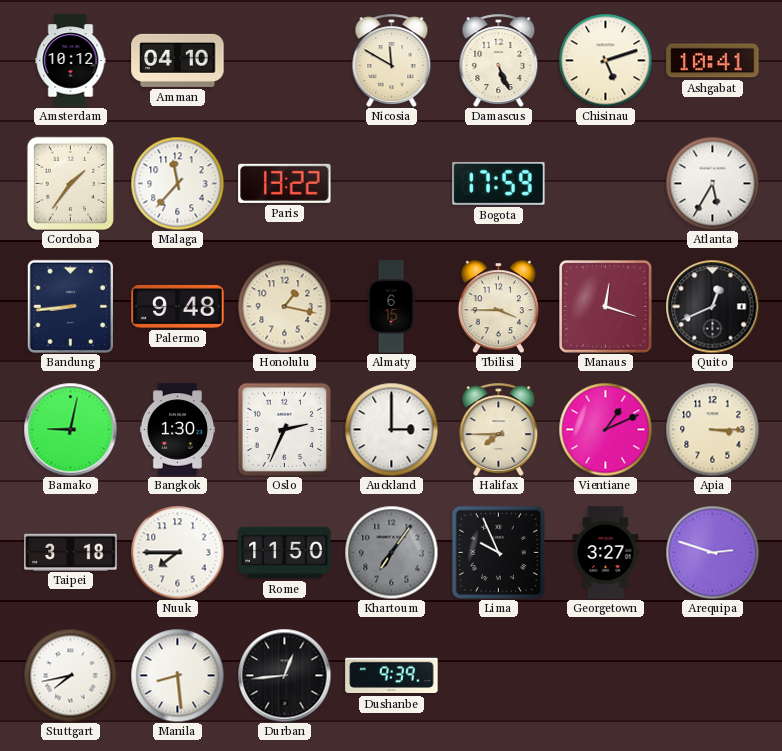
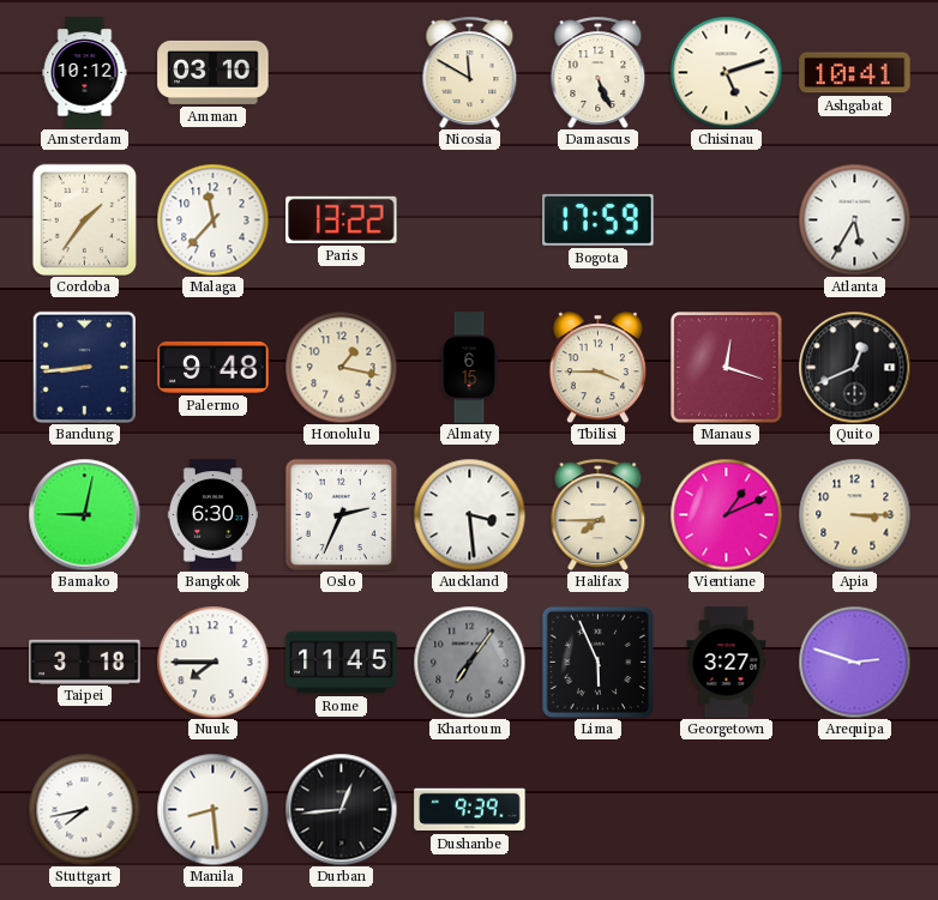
Amman: 04:10 -> 03:10 (214, 72)
Bangkok: 1:30 -> 6:30 (214, 515)
Auckland: 3:00 -> 3:29 (469, 514)
Rome: 11:50 -> 11:45 (342, 663)
Lima: 9:56 -> 5:56 (597, 662)
